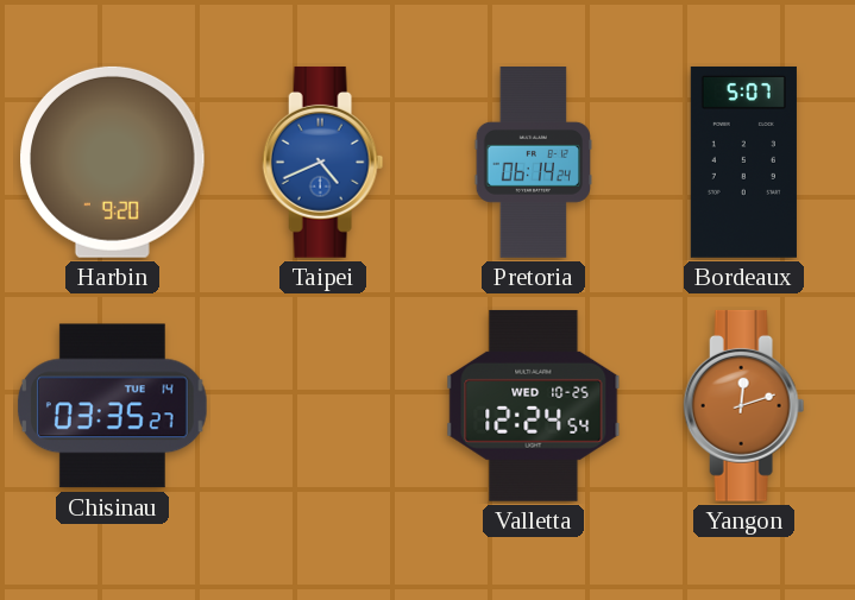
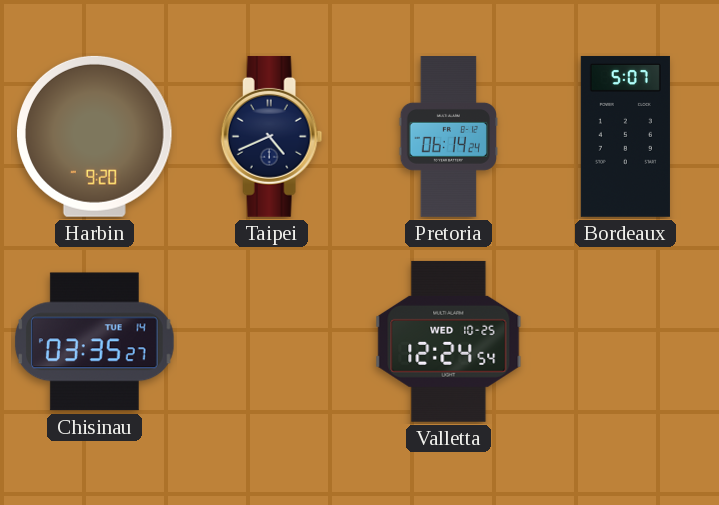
Taipei dial: blue -> navy (272, 136)
Yangon: 12:12 -> none (744, 405)
